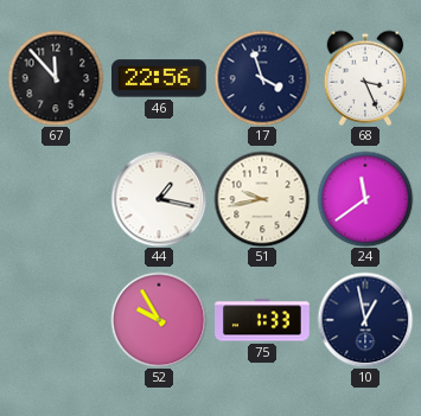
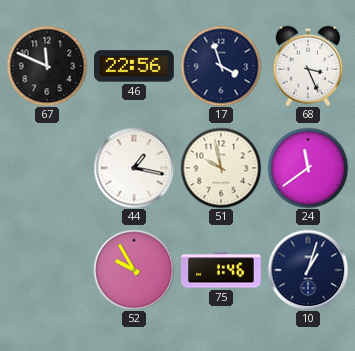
67: 11:53 -> 11:49 (47, 66)
51: 9:43 -> 9:58 (221, 168)
75: 1:33 -> 1:46 (221, 270)
10: 12:58 -> 1:03 (308, 270)
